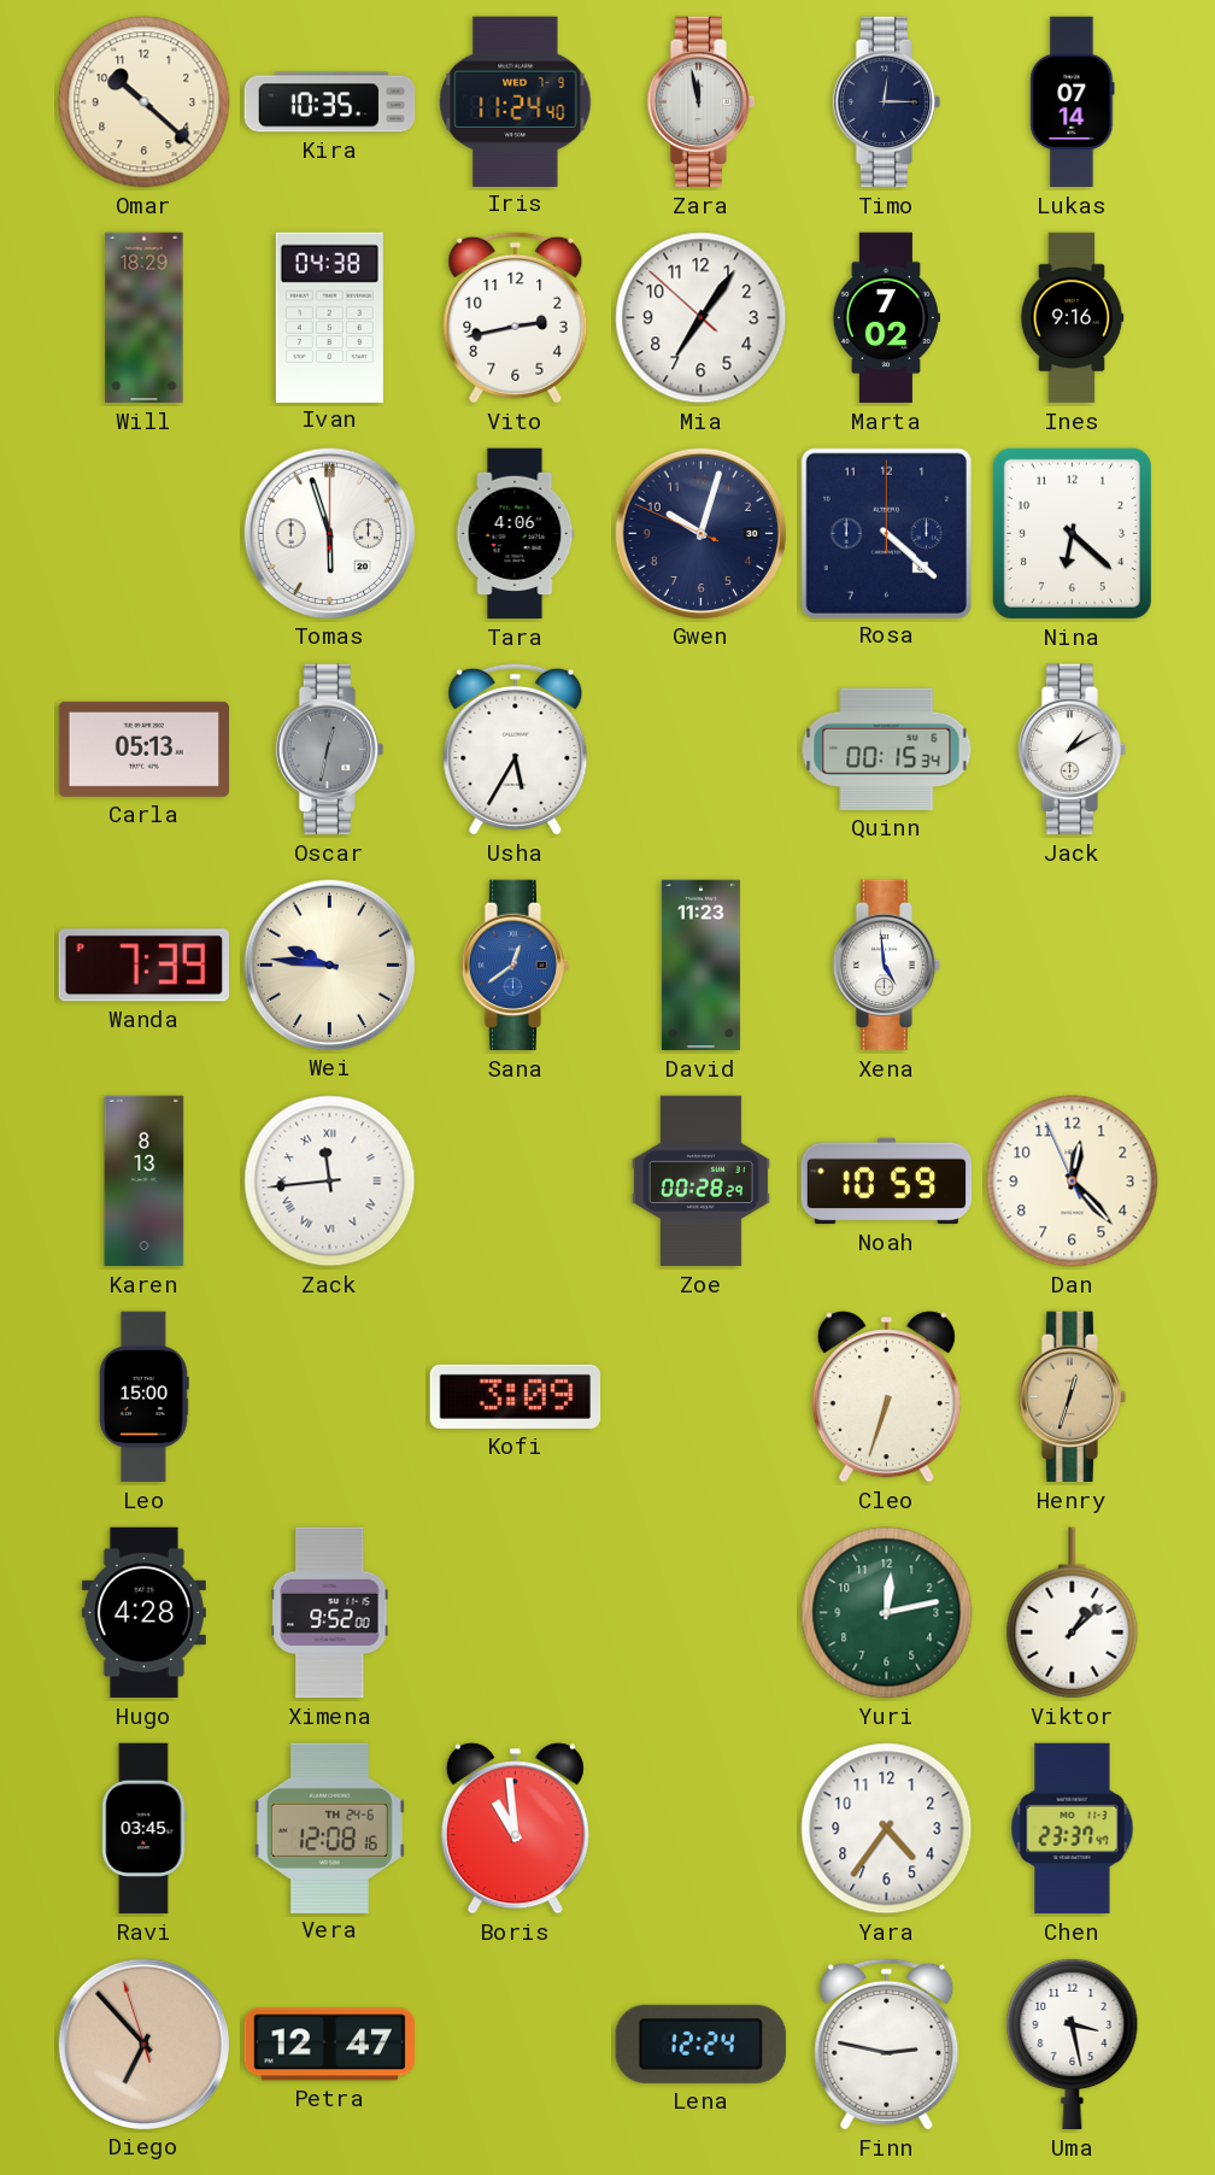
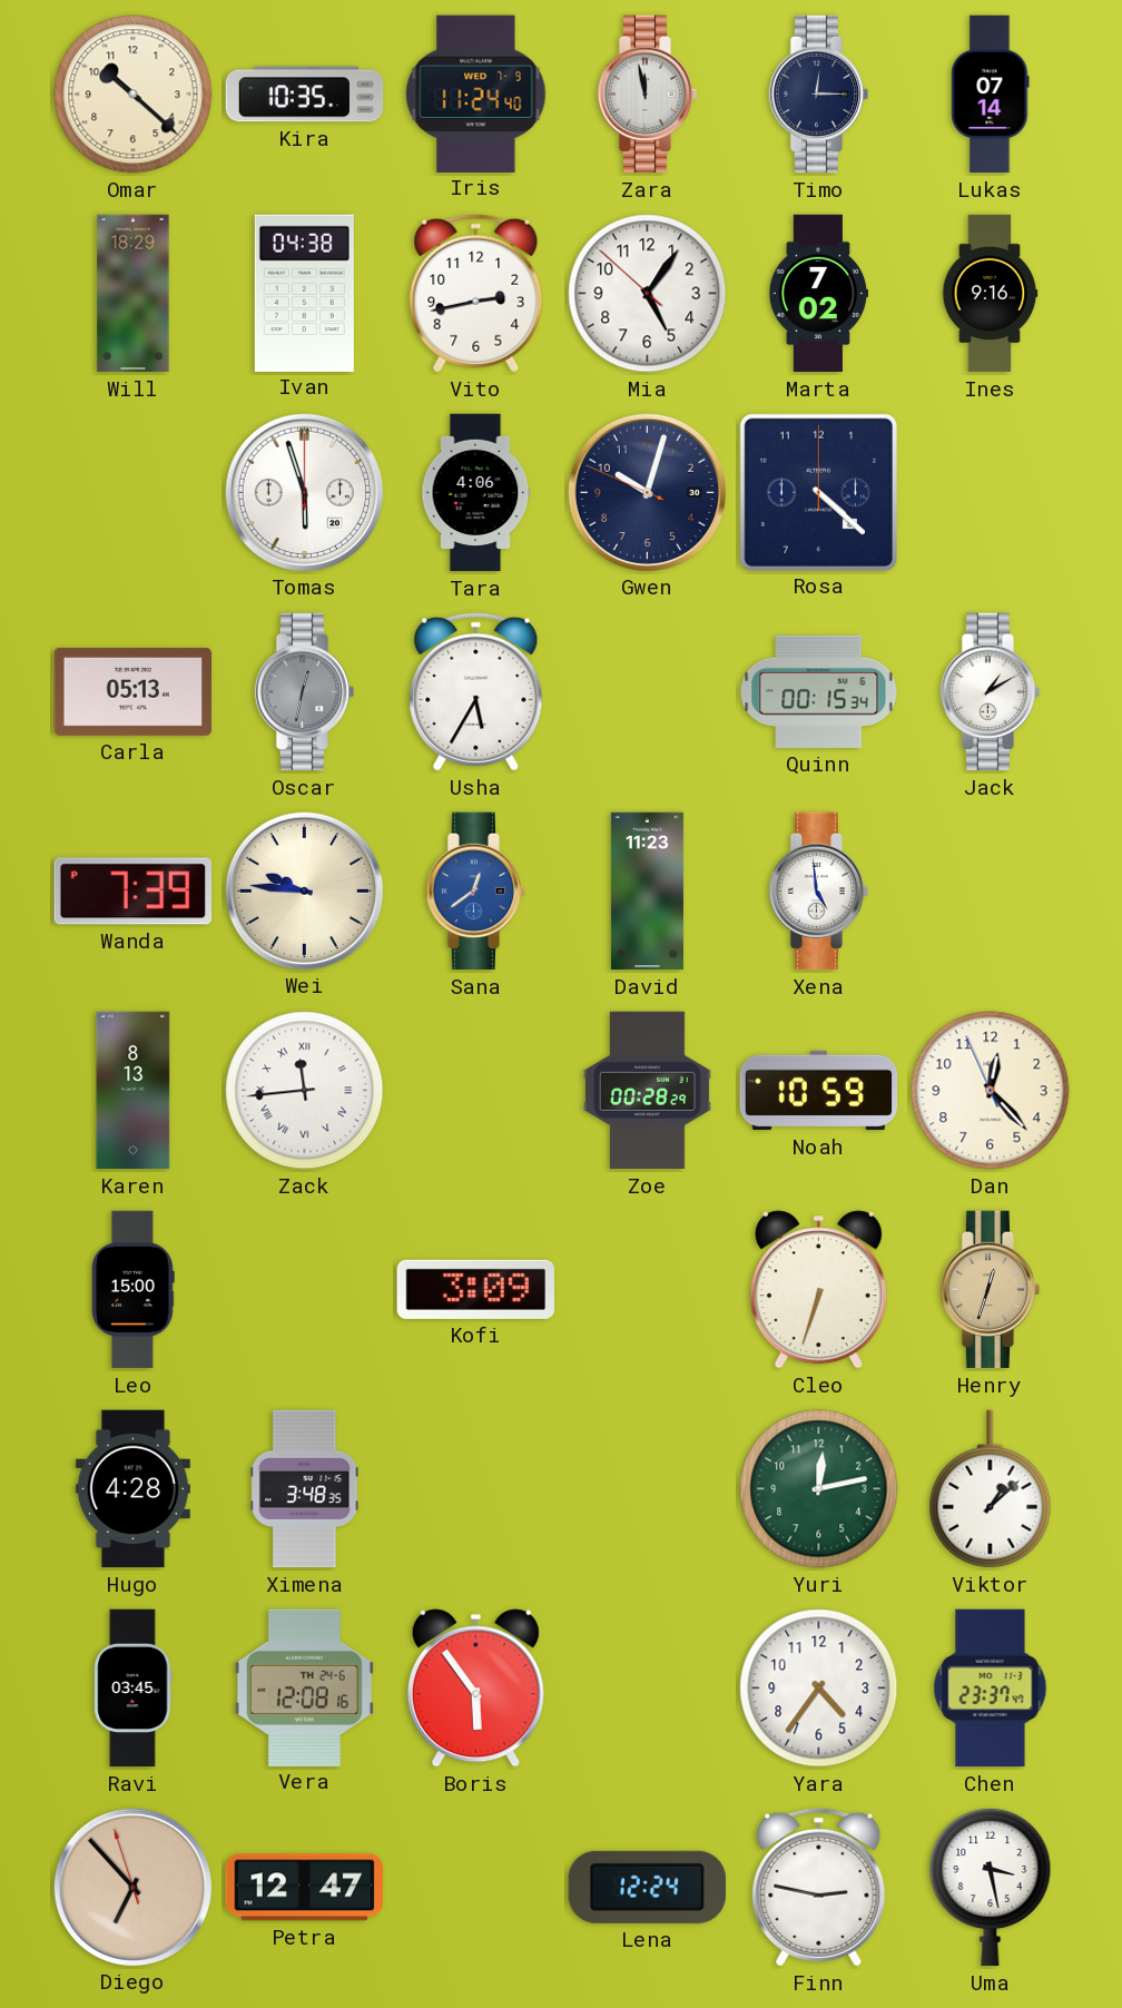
Mia: 7:05 -> 5:05 (648, 294)
Nina: 6:22 -> none (1072, 533)
Ximena: 9:52 -> 3:48 (305, 1489)
Boris: 10:59 -> 5:54 (475, 1689)
